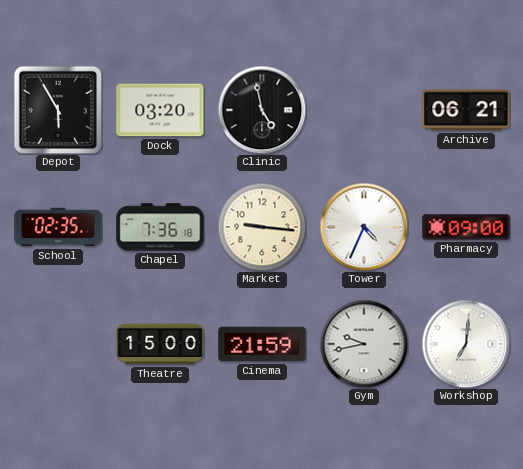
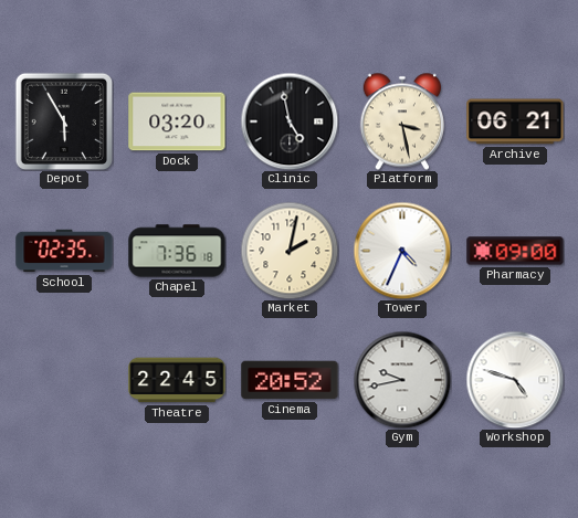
Platform: none -> 3:28 (401, 121)
Market: 9:16 -> 2:02 (290, 251)
Theatre: 15:00 -> 22:45 (177, 380)
Cinema: 21:59 -> 20:52 (290, 380)
Workshop: 7:01 -> 4:48 (515, 380)
